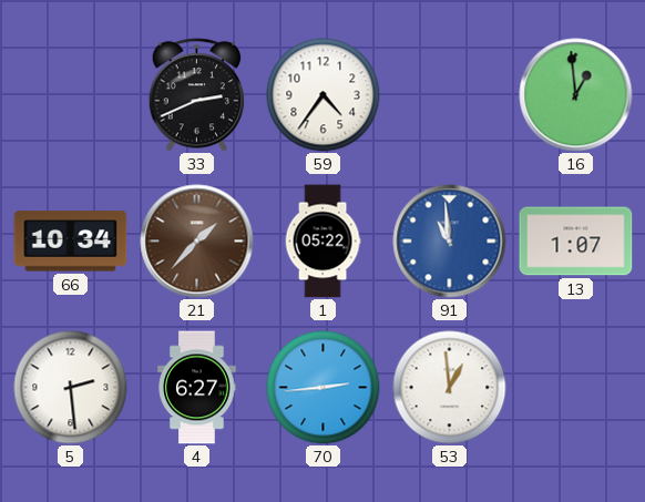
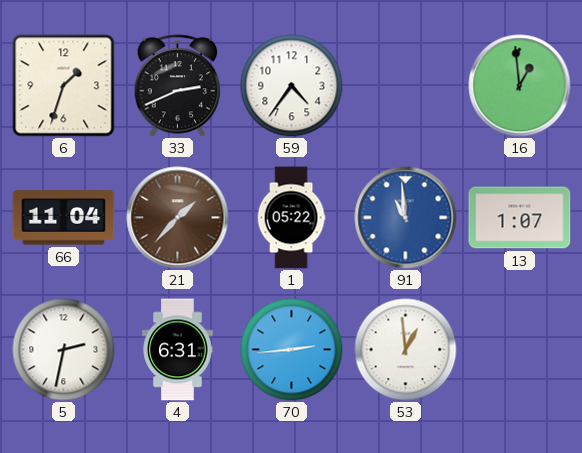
6: none -> 1:33 (64, 86)
66: 10:34 -> 11:04 (64, 218)
5: 2:29 -> 2:32 (64, 350)
4: 6:27 -> 6:31 (178, 350)
